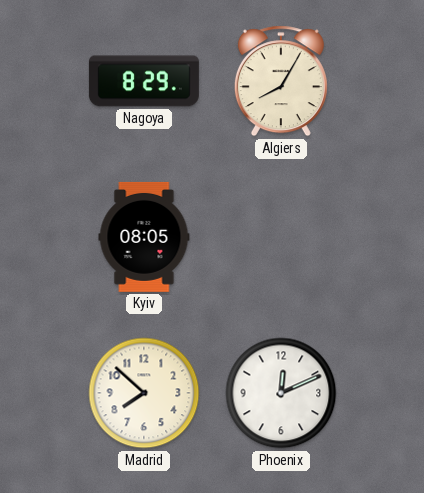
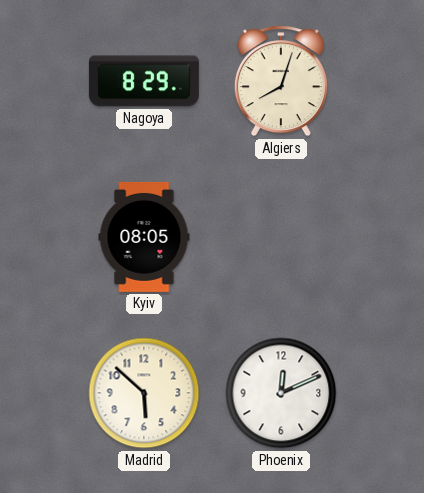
Algiers: 8:05 -> 8:03 (281, 81)
Madrid: 7:52 -> 5:52 (144, 393)
